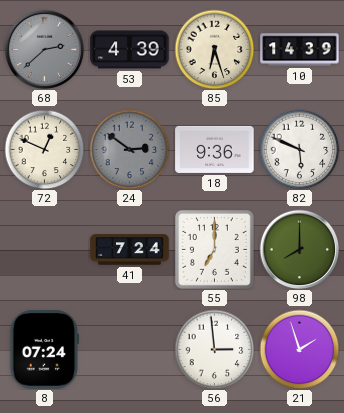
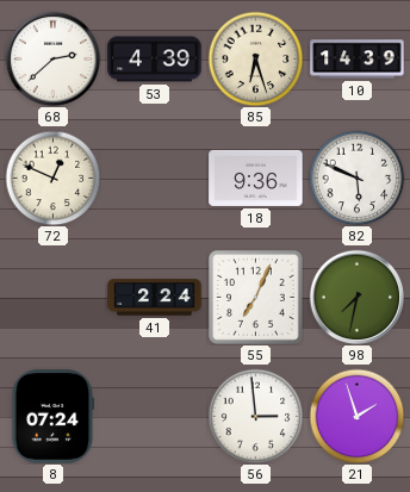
68 dial: grey -> white (52, 58)
24: 2:51 -> none (129, 149)
41: 7:24 -> 2:24 (155, 298)
55: 7:00 -> 7:04 (255, 297)
98: 8:00 -> 7:32 (356, 297)
